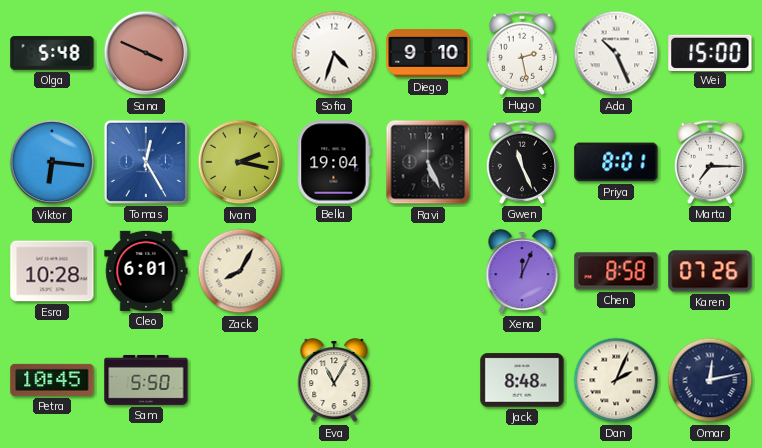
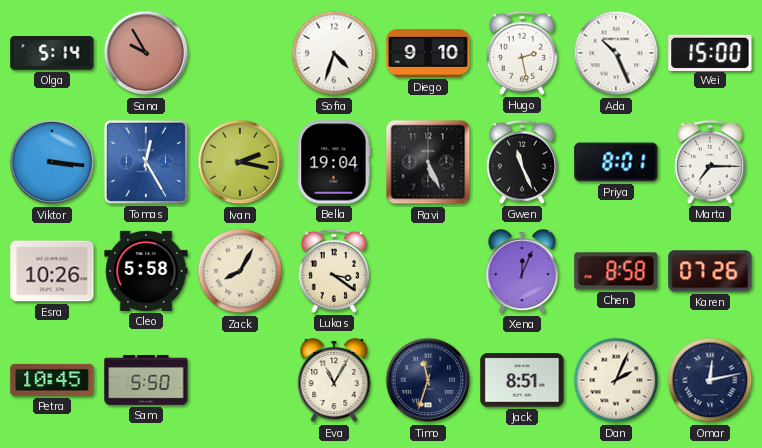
Olga: 5:48 -> 5:14 (52, 53)
Sana: 3:49 -> 9:55 (146, 53)
Viktor: 6:16 -> 3:16 (52, 162)
Esra: 10:28 -> 10:26 (52, 271)
Cleo: 6:01 -> 5:58 (146, 271)
Lukas: none -> 3:21 (334, 271)
Timo: none -> 11:33 (428, 380)
Jack: 8:48 -> 8:51 (522, 380)
